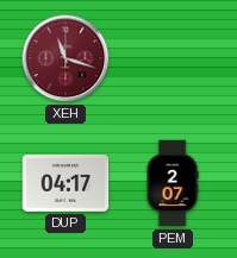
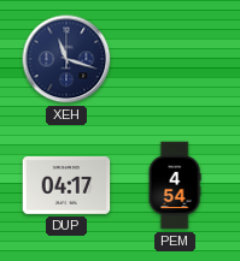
XEH dial: burgundy -> navy (66, 59)
PEM: 2:07 -> 4:54 (175, 185)
